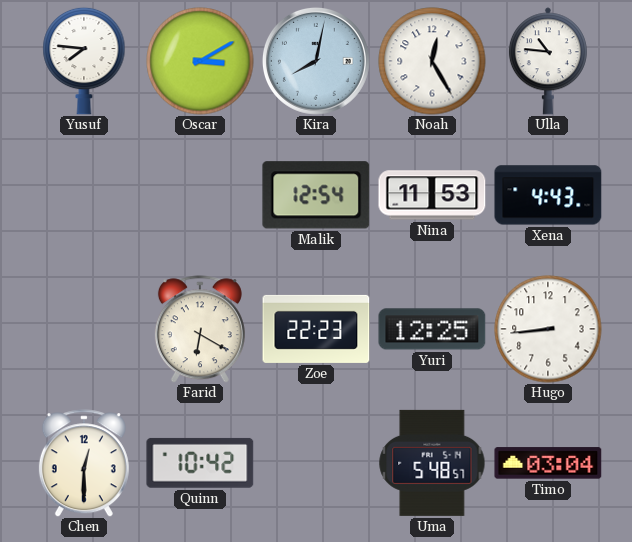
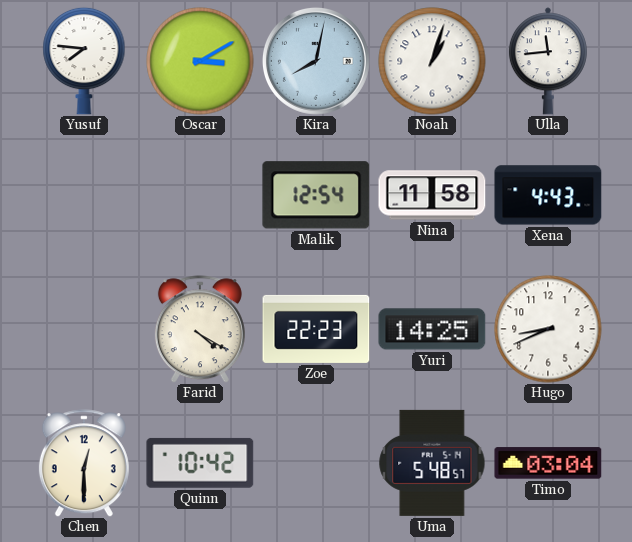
Noah: 12:25 -> 1:03 (432, 61)
Ulla: 10:46 -> 11:44 (548, 61)
Nina: 11:53 -> 11:58 (432, 195)
Farid: 6:20 -> 4:20 (200, 329)
Yuri: 12:25 -> 14:25 (432, 329)
Hugo: 8:44 -> 8:41 (548, 329)
